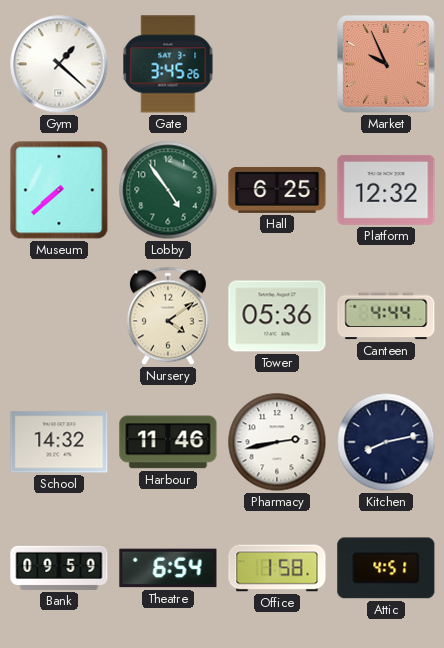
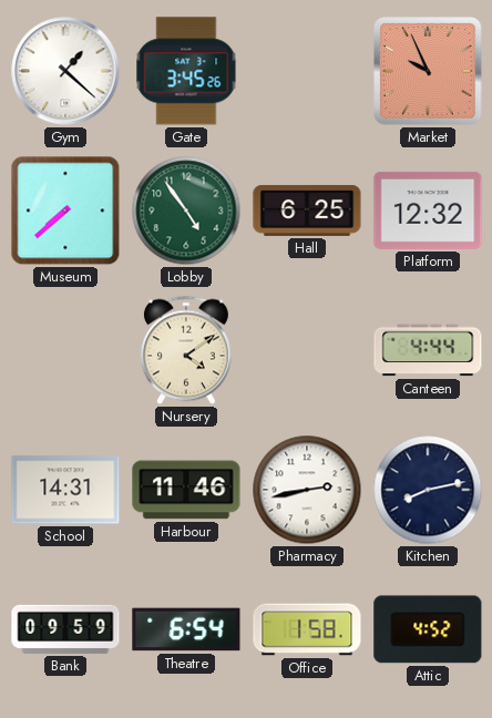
Tower: 05:36 -> none (277, 316)
School: 14:32 -> 14:31 (65, 490)
Attic: 4:51 -> 4:52 (428, 629)
